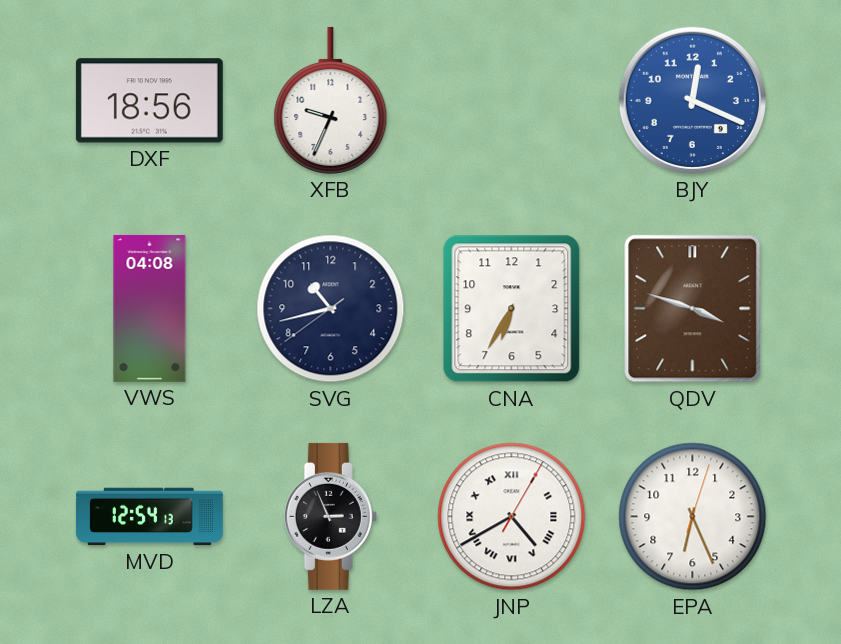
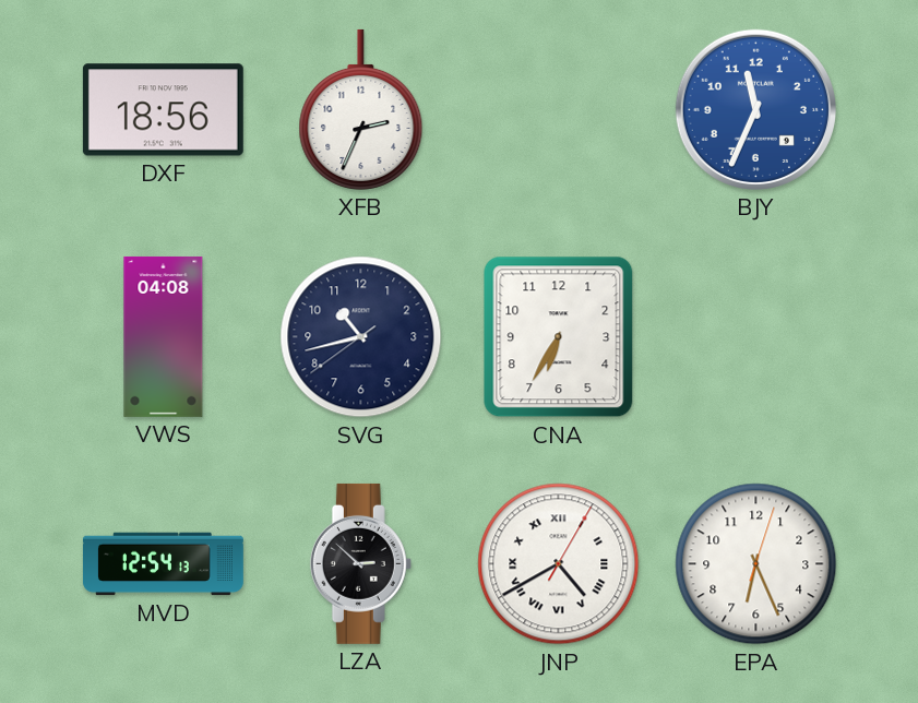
XFB: 9:34 -> 2:34 (361, 109)
BJY: 12:19 -> 11:34 (755, 109)
QDV: 3:48 -> none (693, 309)
LZA: 2:56 -> 2:52 (360, 563)
